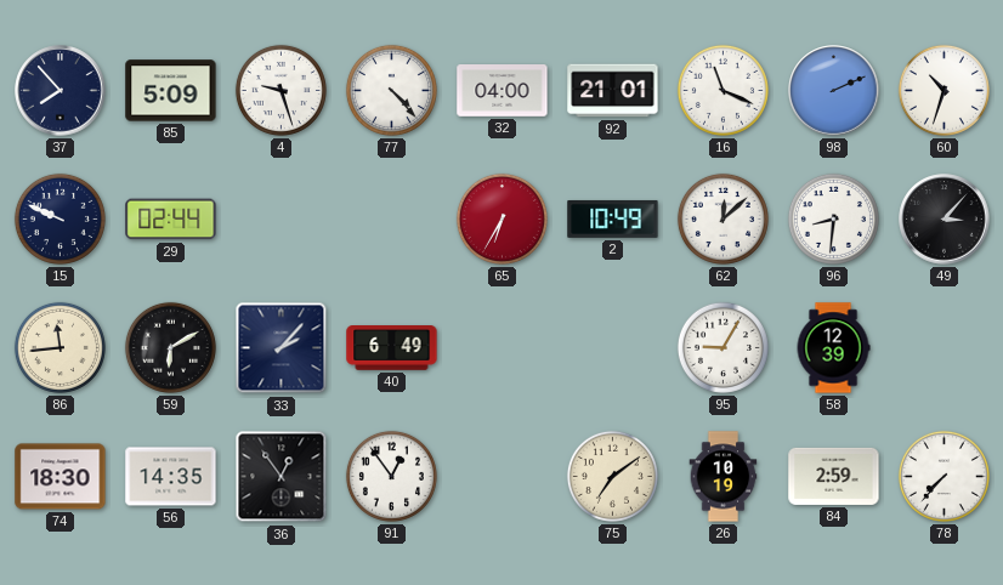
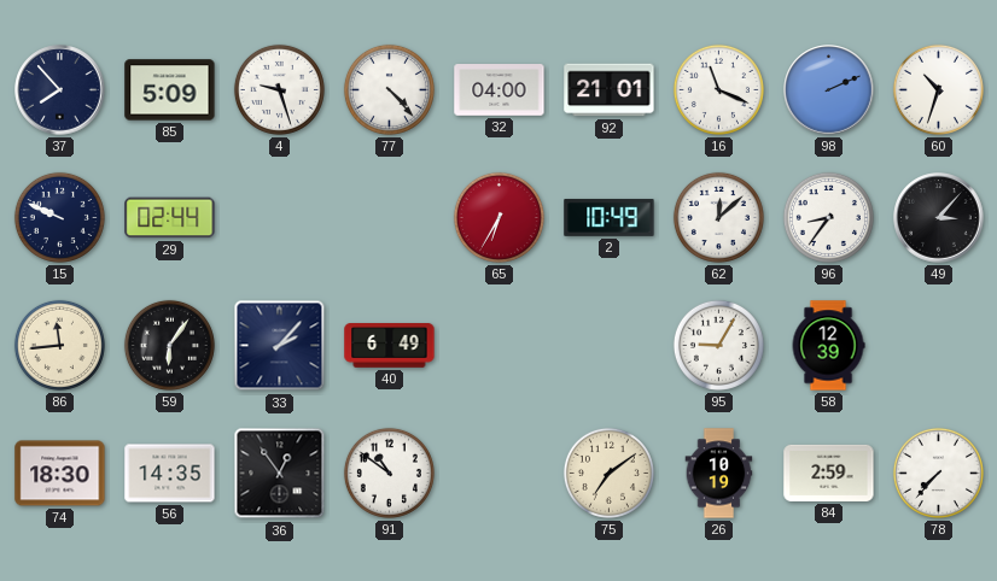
96: 8:31 -> 8:36 (828, 217)
59: 6:10 -> 6:06 (169, 345)
91: 12:54 -> 10:51 (389, 473)
